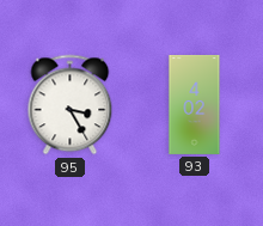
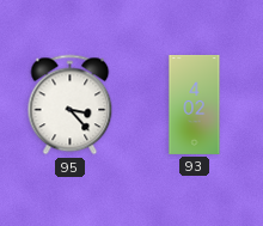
95: 3:25 -> 3:23 (71, 105)
